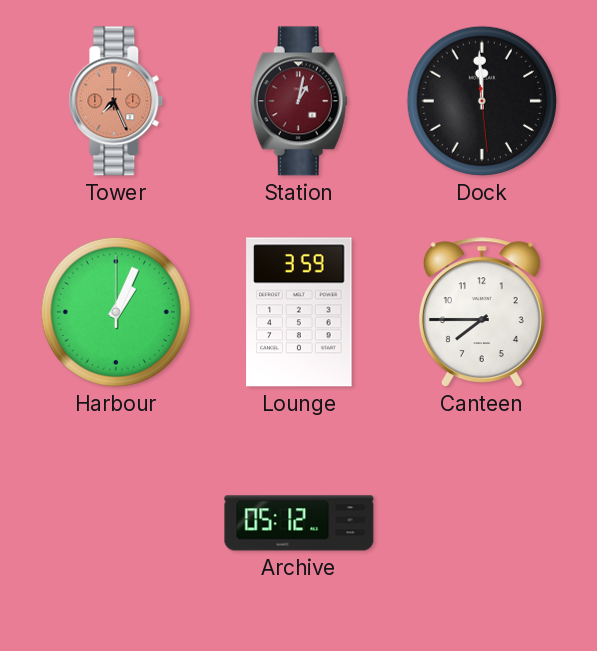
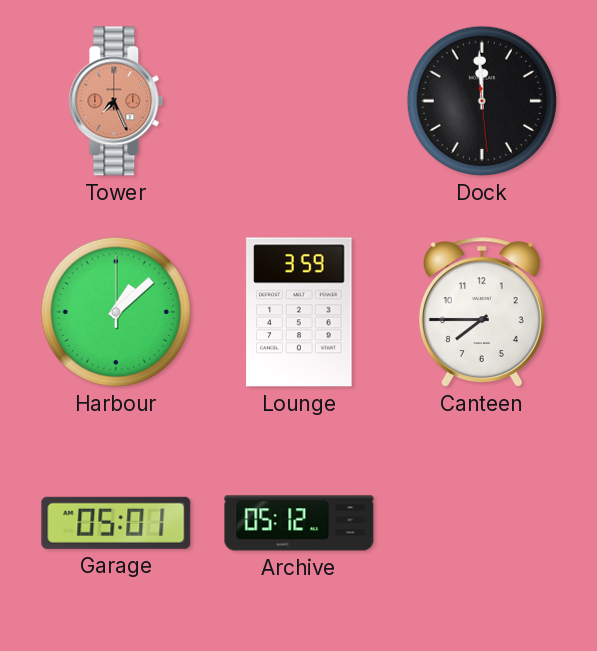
Station: 1:02 -> none (299, 101)
Harbour: 1:04 -> 1:08 (116, 312)
Garage: none -> 05:01 (116, 523)
